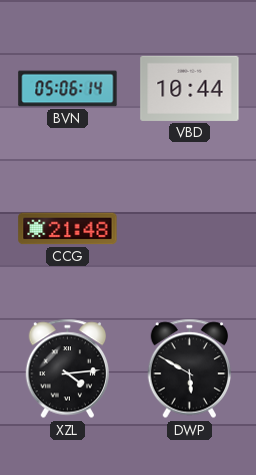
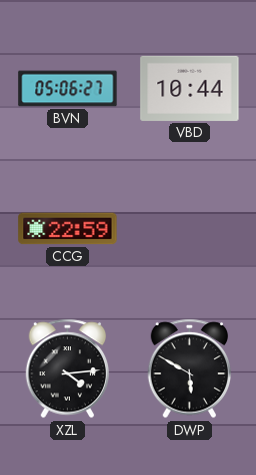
BVN: 05:06:14 -> 05:06:27 (68, 89)
CCG: 21:48 -> 22:59 (68, 229)
